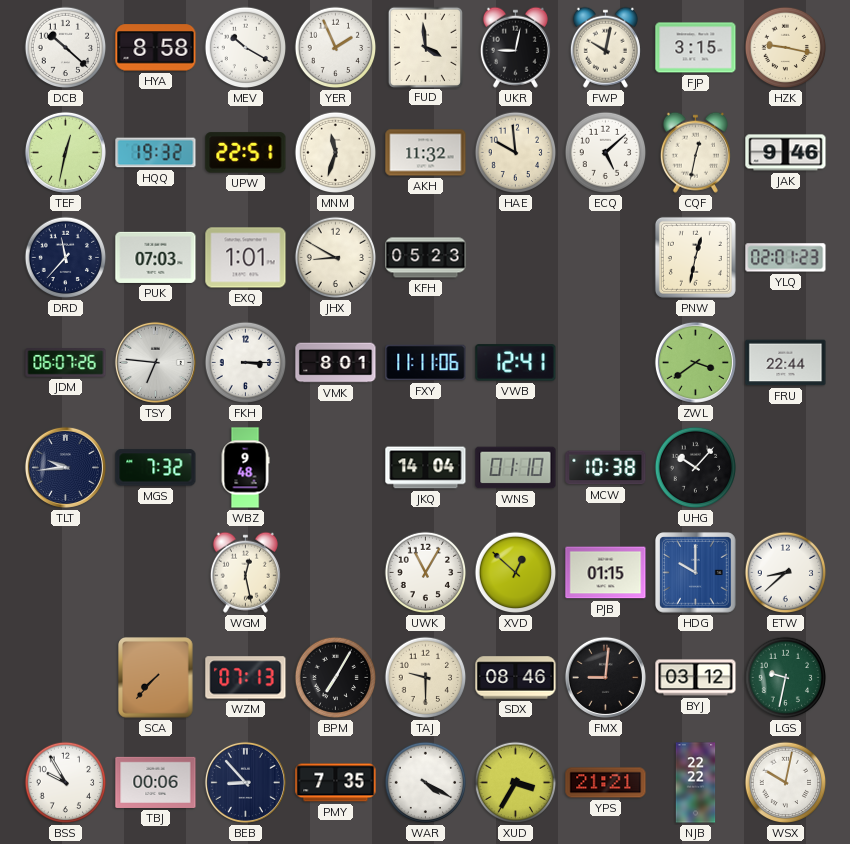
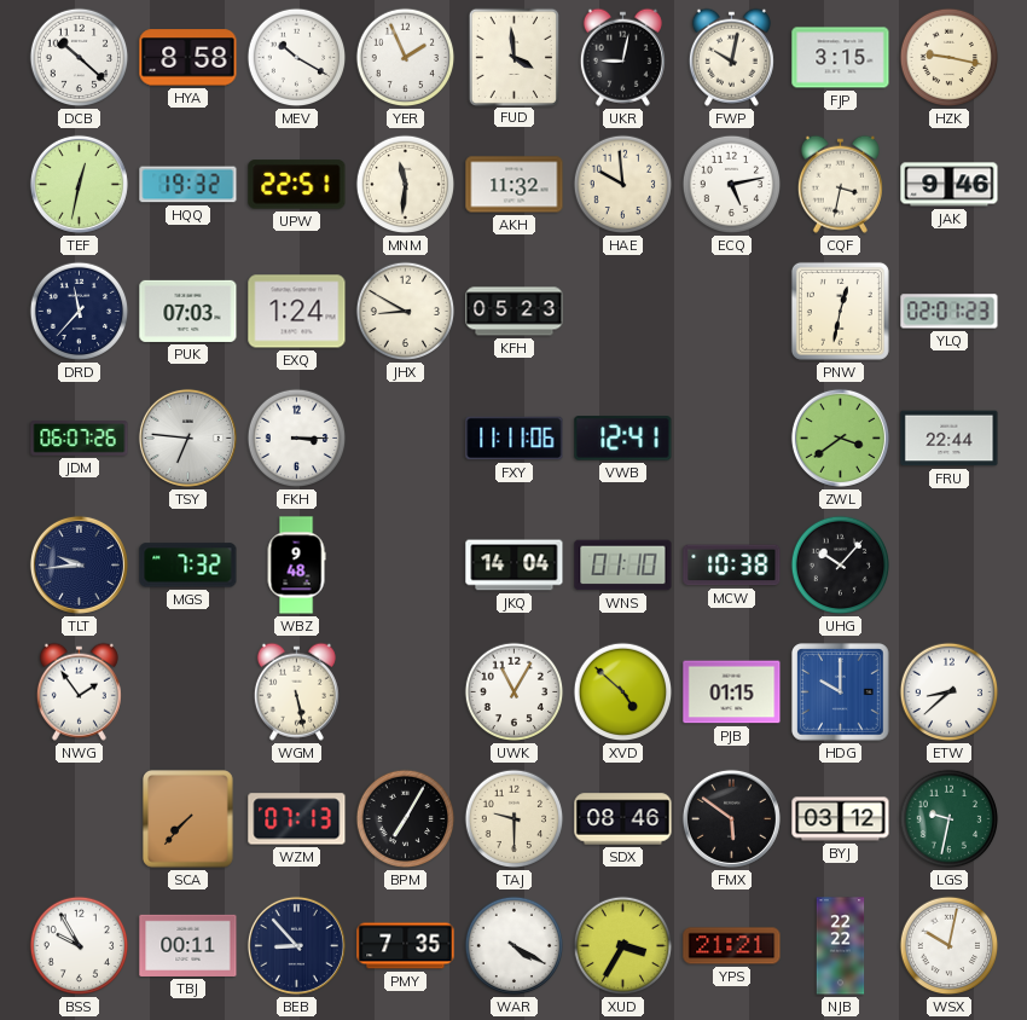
MNM: 11:33 -> 11:31 (406, 185)
ECQ: 5:08 -> 5:13 (732, 185)
CQF: 12:32 -> 3:32 (840, 184)
EXQ: 1:01 -> 1:24 (297, 312)
VMK: 8:01 -> none (336, 363)
NWG: none -> 1:54 (79, 691)
WGM: 12:28 -> 5:28 (296, 691)
XVD: 12:52 -> 4:52 (623, 692)
FMX: 9:01 -> 5:51 (731, 818)
TBJ: 00:06 -> 00:11 (188, 945)
